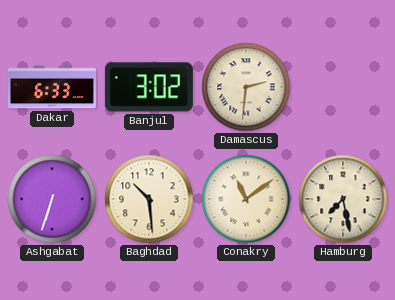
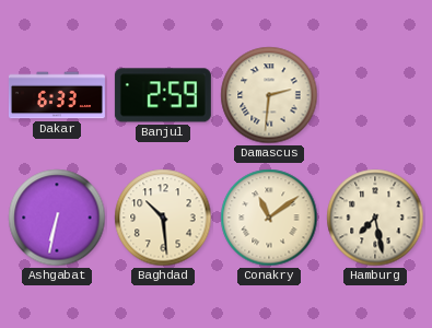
Banjul: 3:02 -> 2:59 (163, 95)
Ashgabat: 6:33 -> 6:32 (57, 218)
